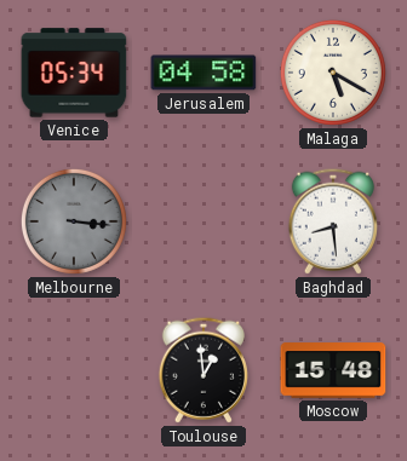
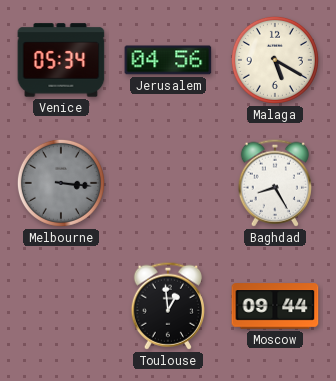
Jerusalem: 04:58 -> 04:56 (168, 60)
Baghdad: 8:29 -> 8:25 (274, 183)
Moscow: 15:48 -> 09:44 (275, 306)
